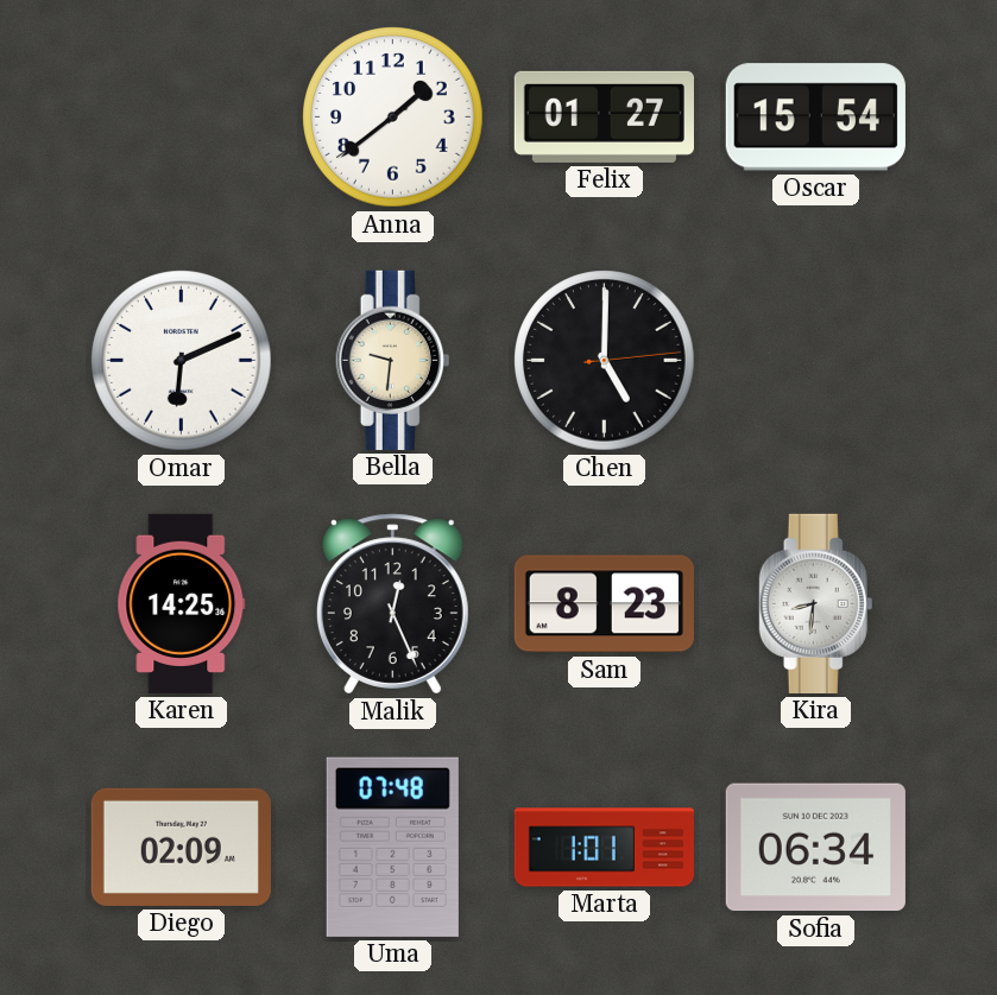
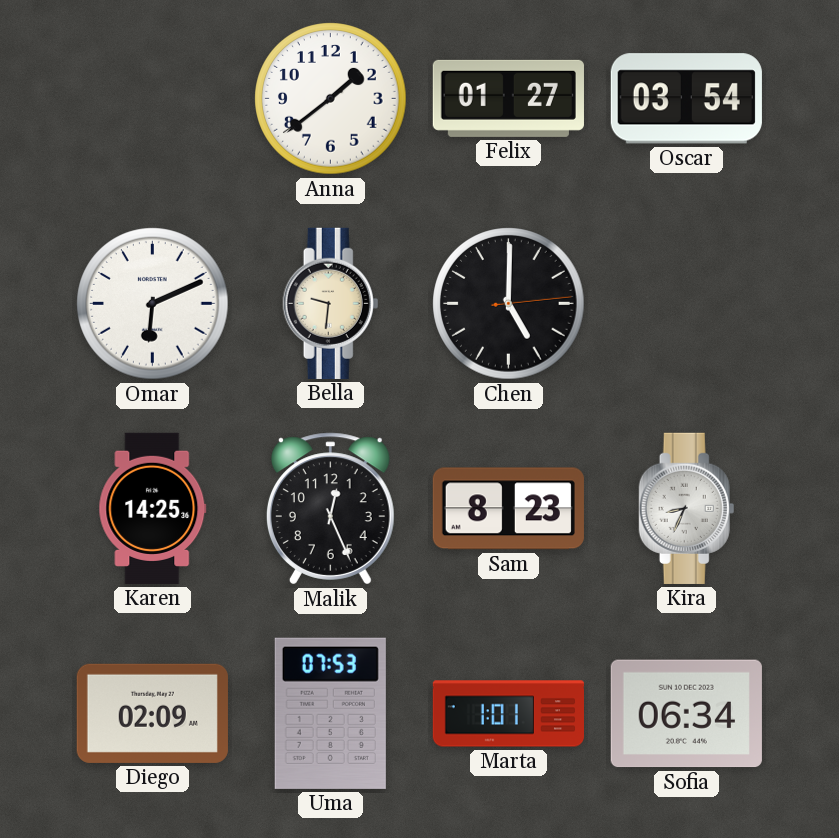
Oscar: 15:54 -> 03:54 (686, 99)
Kira: 8:31 -> 8:34 (687, 508)
Uma: 07:48 -> 07:53 (330, 713)
